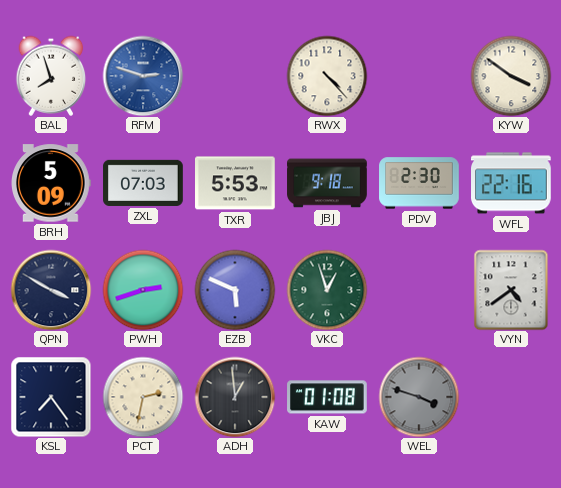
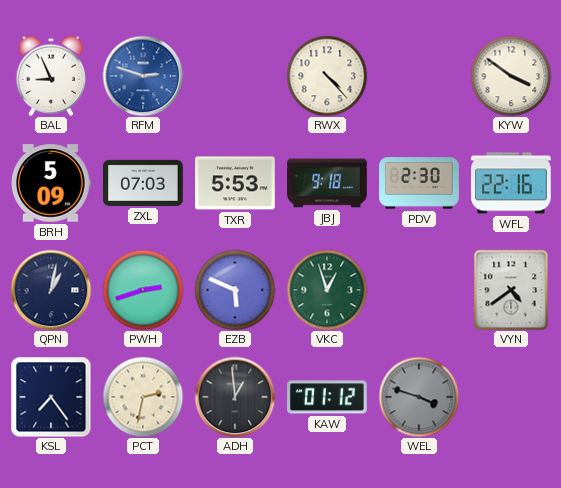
BAL: 7:57 -> 8:56 (51, 76)
QPN: 3:50 -> 1:02 (51, 290)
KAW: 01:08 -> 01:12 (327, 397)
